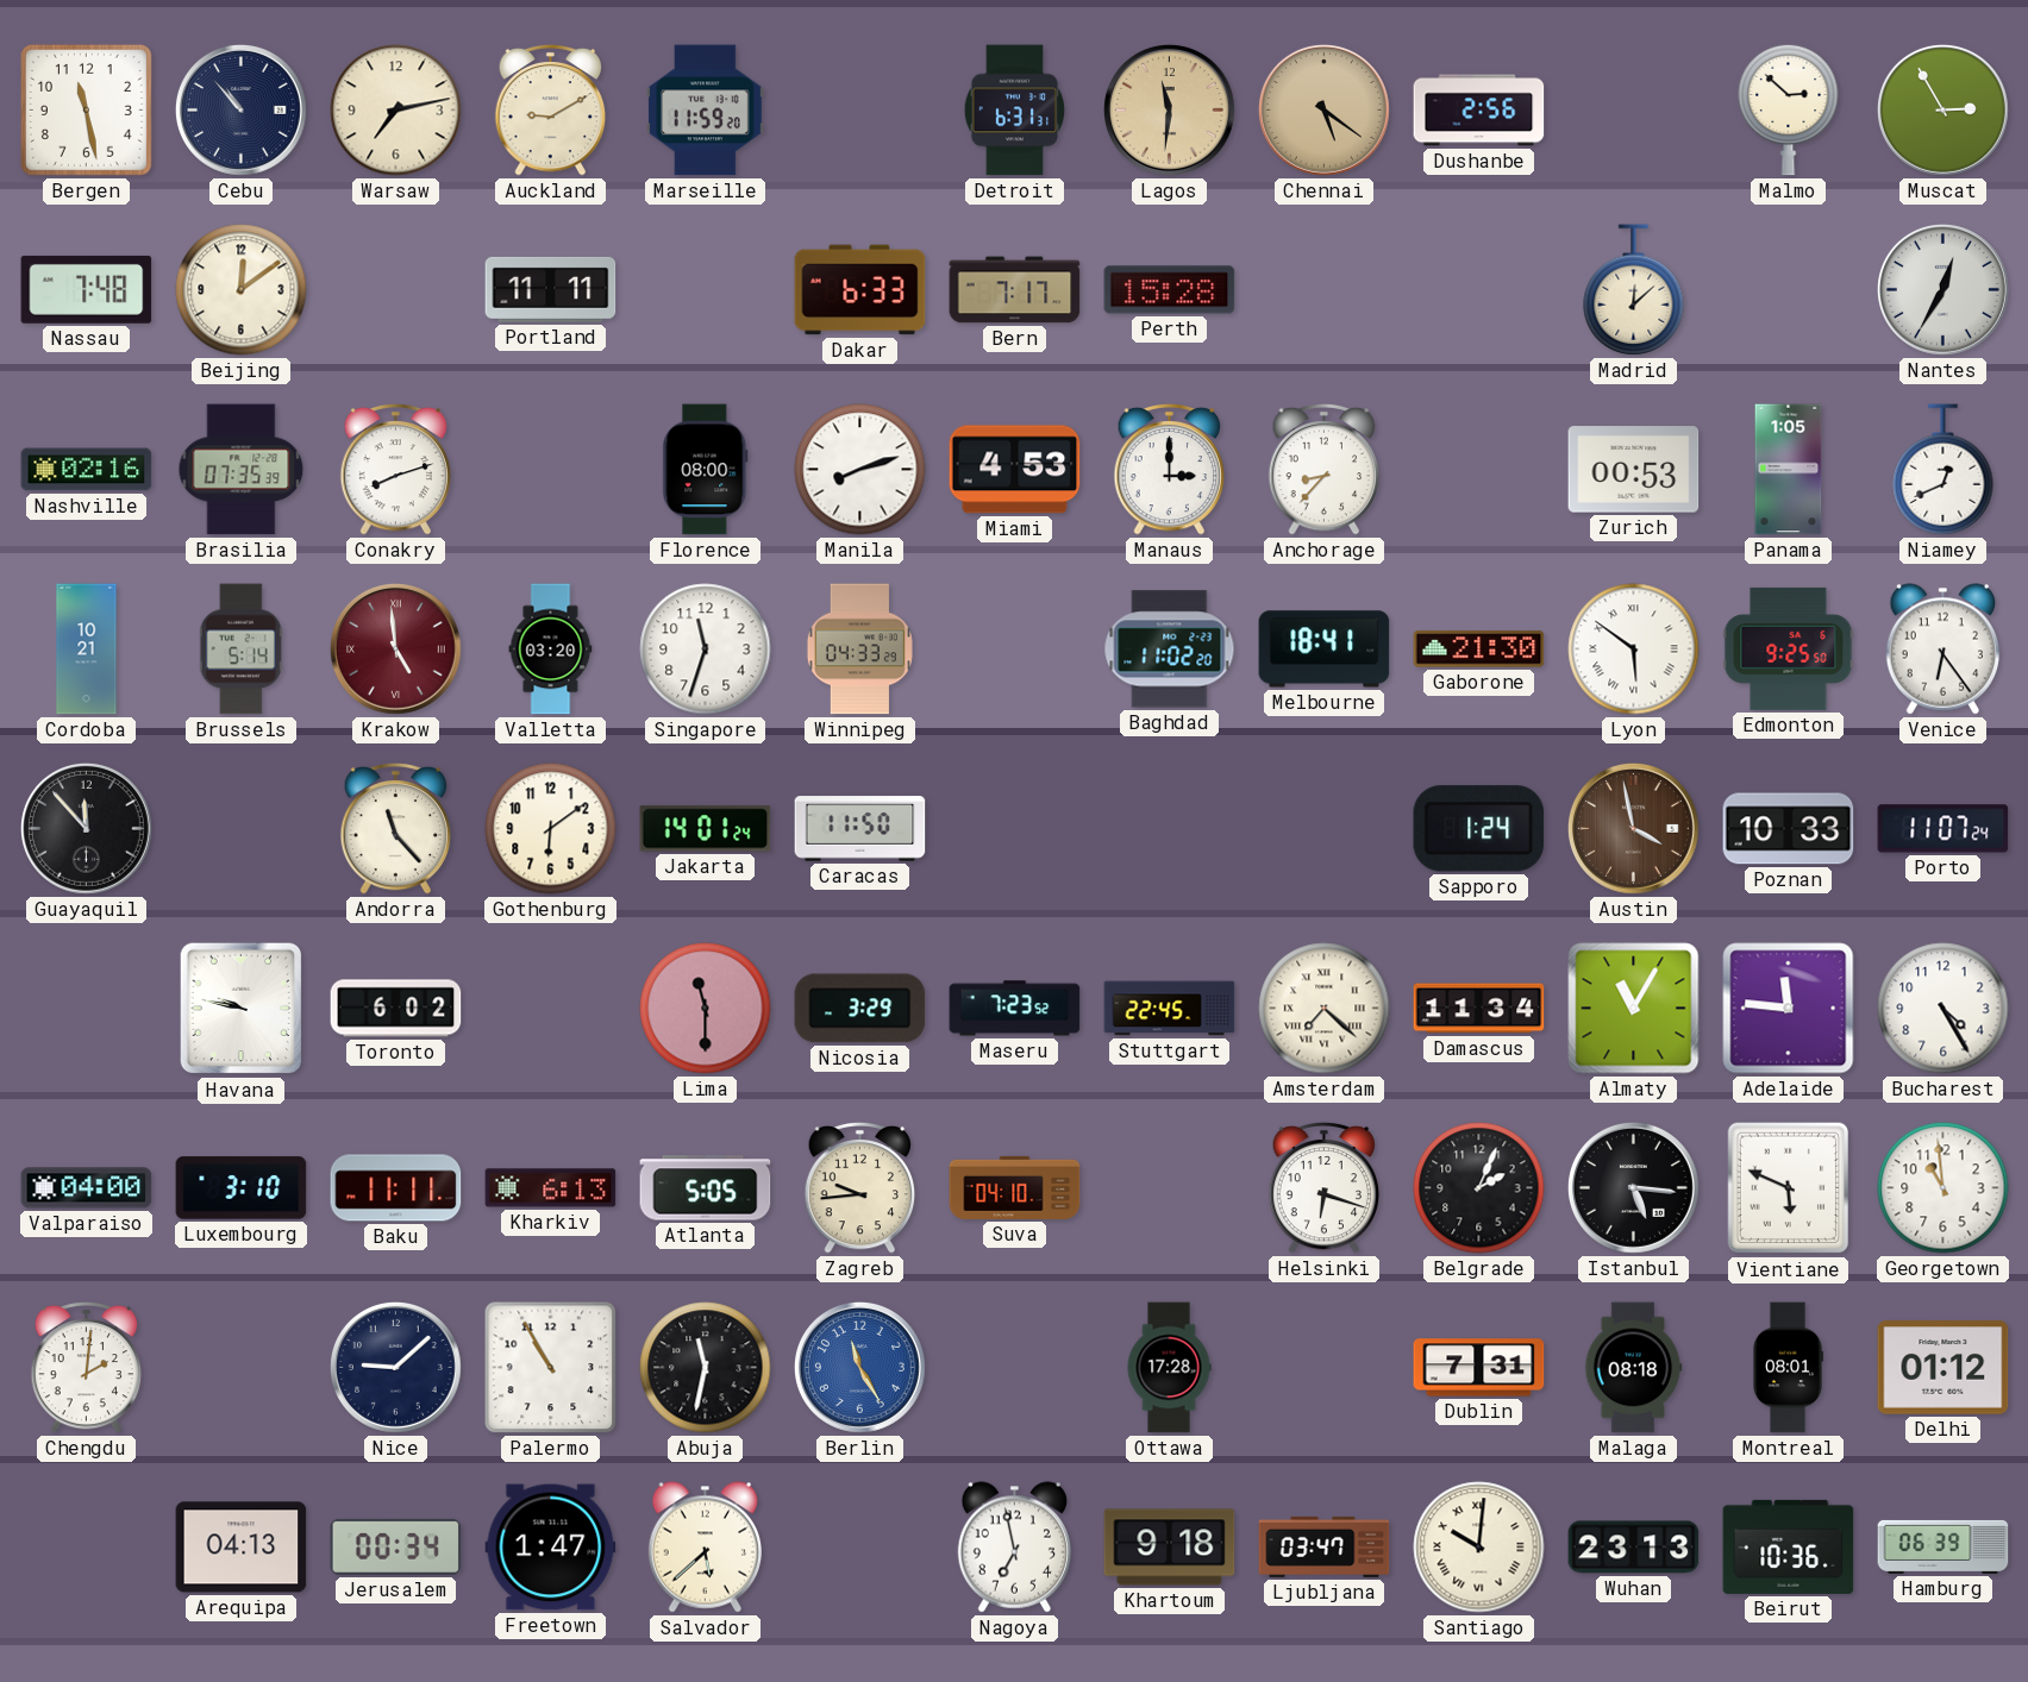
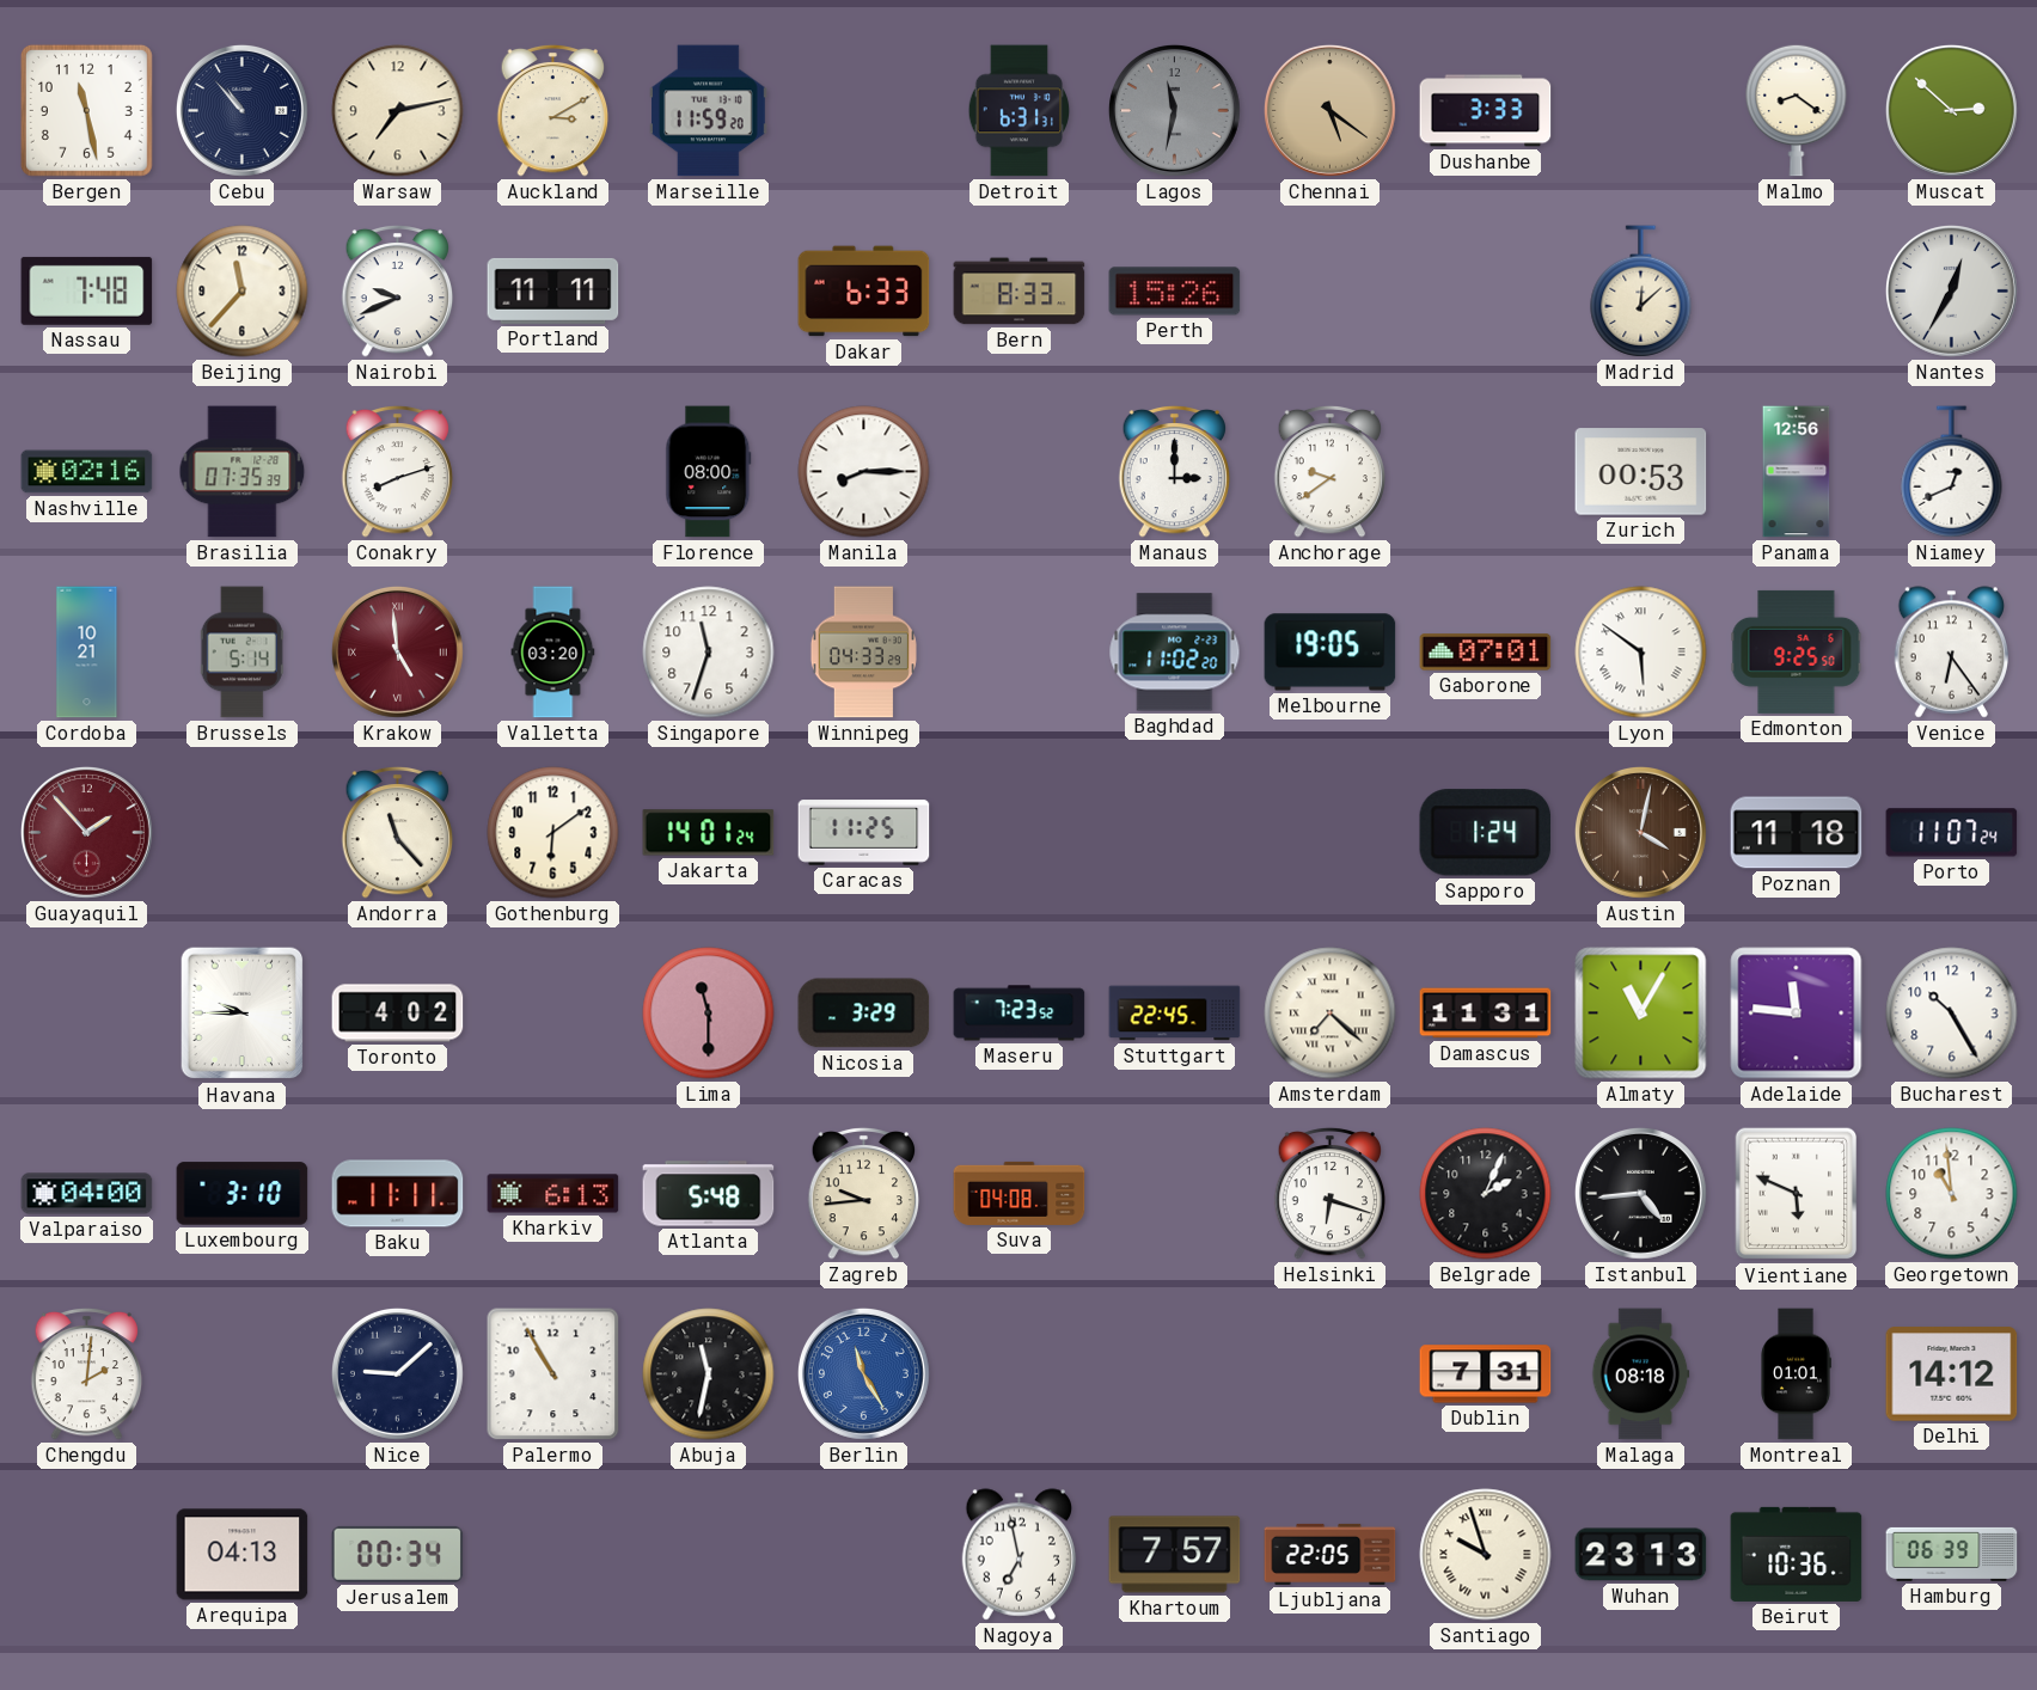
Auckland: 9:10 -> 3:10 (553, 110)
Lagos: 11:31 -> 11:32 (1174, 110)
Lagos dial: champagne -> grey (1174, 110)
Dushanbe: 2:56 -> 3:33 (1486, 111)
Malmo: 2:52 -> 8:21 (1797, 110)
Muscat: 2:55 -> 2:52 (1951, 110)
Beijing: 12:09 -> 11:37 (243, 292)
Nairobi: none -> 9:41 (398, 290)
Bern: 7:17 -> 8:33 (1020, 292)
Perth: 15:28 -> 15:26 (1175, 292)
Manila: 8:12 -> 8:15 (864, 472)
Miami: 4:53 -> none (1015, 470)
Anchorage: 8:37 -> 9:39 (1331, 471)
Panama: 1:05 -> 12:56 (1797, 472)
Melbourne: 18:41 -> 19:05 (1331, 653)
Gaborone: 21:30 -> 07:01 (1486, 653)
Guayaquil: 11:53 -> 1:53 (86, 832)
Guayaquil dial: black -> burgundy (86, 832)
Caracas: 11:50 -> 11:25 (864, 833)
Austin: 3:58 -> 4:02 (1640, 832)
Poznan: 10:33 -> 11:18 (1797, 833)
Havana: 9:47 -> 9:45 (243, 1014)
Toronto: 6:02 -> 4:02 (398, 1014)
Damascus: 11:34 -> 11:31 (1486, 1014)
Bucharest: 4:25 -> 10:25 (1952, 1014)
Atlanta: 5:05 -> 5:48 (709, 1194)
Suva: 04:10 -> 04:08 (1020, 1193)
Istanbul: 5:16 -> 4:44 (1640, 1193)
Ottawa: 17:28 -> none (1169, 1368)
Montreal: 08:01 -> 01:01 (1796, 1374)
Delhi: 01:12 -> 14:12 (1952, 1374)
Freetown: 1:47 -> none (551, 1548)
Salvador: 5:38 -> none (705, 1548)
Khartoum: 9:18 -> 7:57 (1175, 1555)
Ljubljana: 03:47 -> 22:05 (1331, 1554)
Santiago: 10:01 -> 9:57 (1486, 1555)
